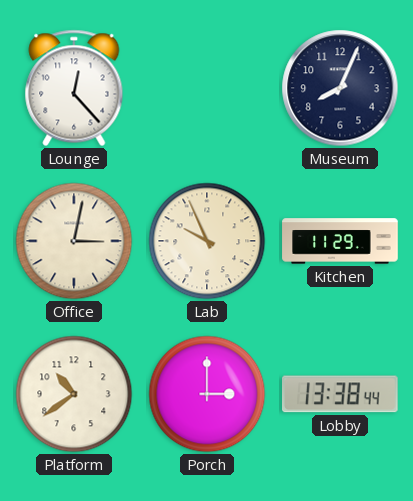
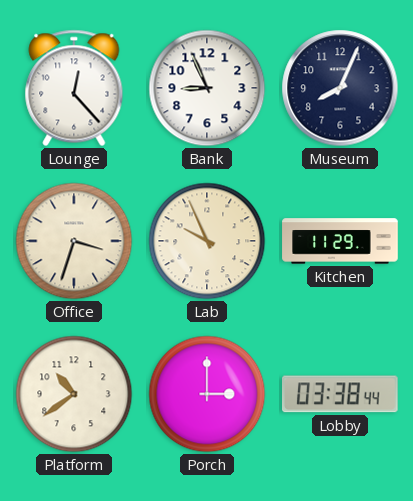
Bank: none -> 8:56 (207, 88)
Office: 3:02 -> 3:33 (74, 241)
Lobby: 13:38 -> 03:38 (341, 394)
